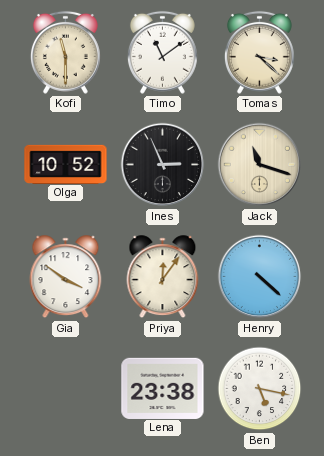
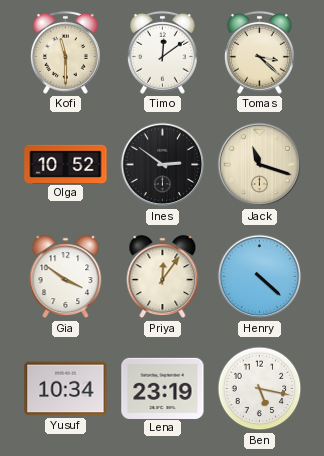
Timo: 11:09 -> 12:09 (162, 52)
Ines: 2:56 -> 2:51 (163, 165)
Yusuf: none -> 10:34 (66, 389)
Lena: 23:38 -> 23:19 (163, 388)
